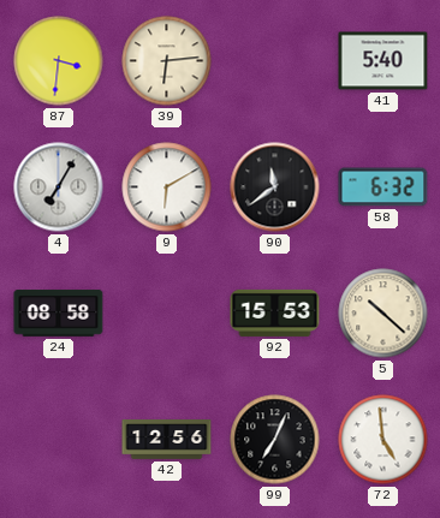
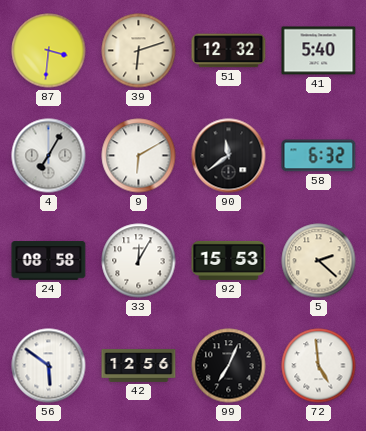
39: 6:14 -> 6:12 (139, 51)
51: none -> 12:32 (229, 51)
33: none -> 12:05 (139, 261)
5: 10:22 -> 2:22 (319, 261)
56: none -> 5:51 (49, 366)
